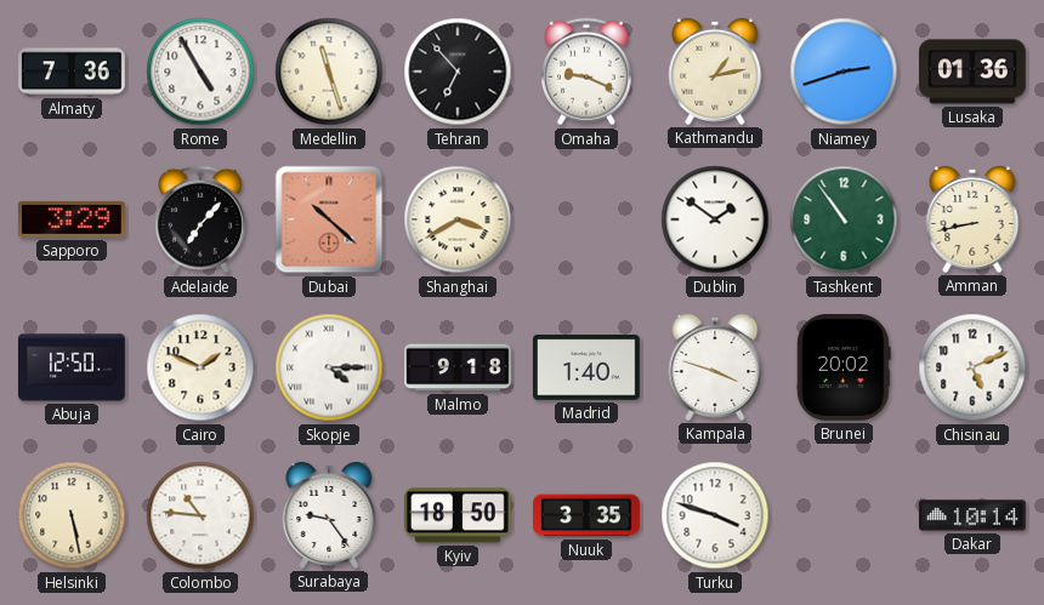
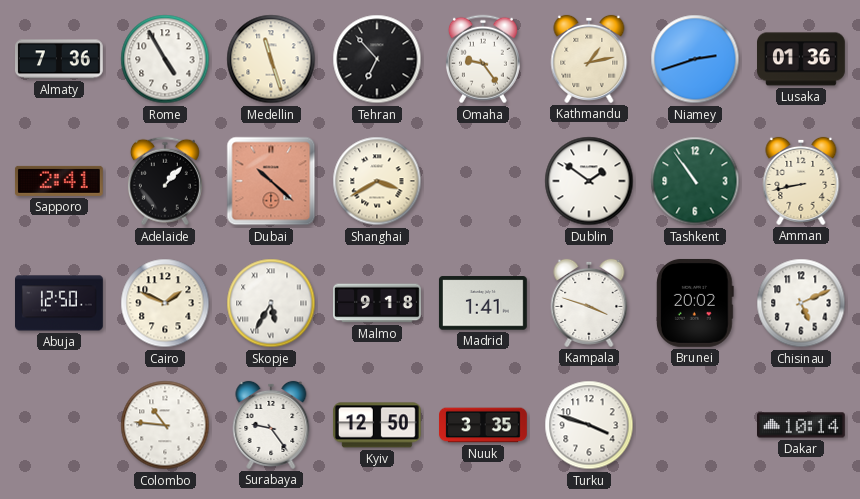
Omaha: 9:19 -> 9:24 (483, 59)
Sapporo: 3:29 -> 2:41 (59, 181)
Adelaide: 7:07 -> 1:07 (165, 181)
Skopje: 4:15 -> 5:35 (271, 303)
Madrid: 1:40 -> 1:41 (483, 303)
Helsinki: 5:28 -> none (72, 515)
Kyiv: 18:50 -> 12:50 (377, 425)
